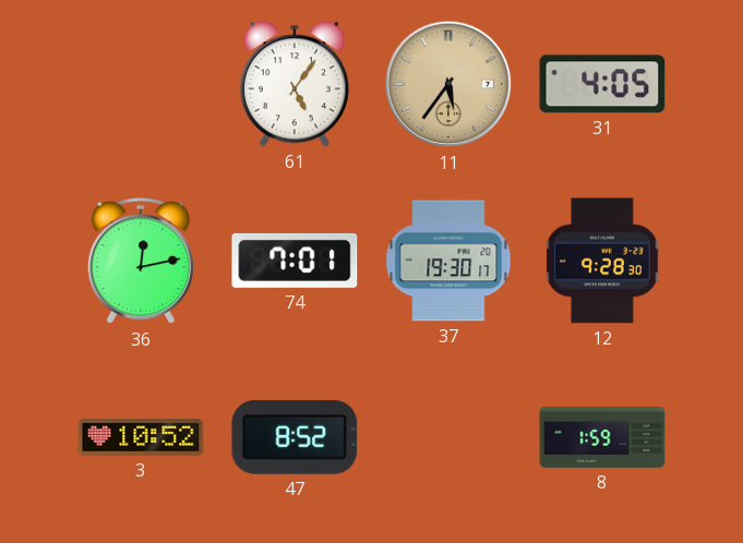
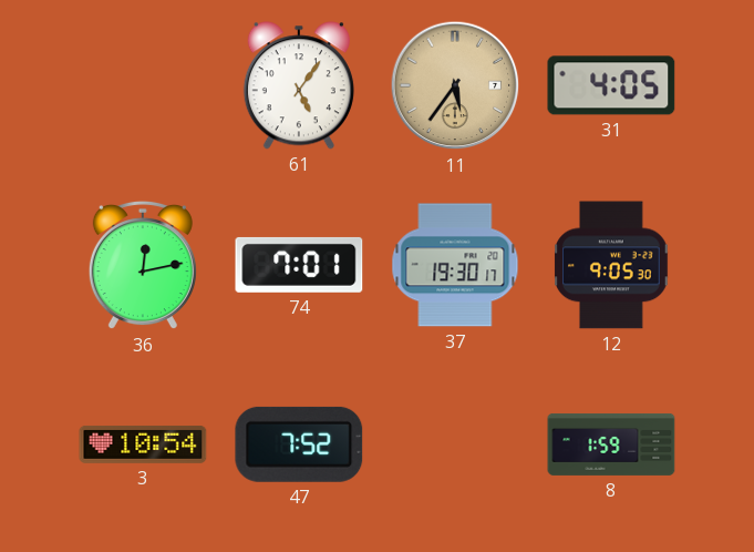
12: 9:28 -> 9:05 (611, 265)
3: 10:52 -> 10:54 (143, 444)
47: 8:52 -> 7:52 (299, 444)
